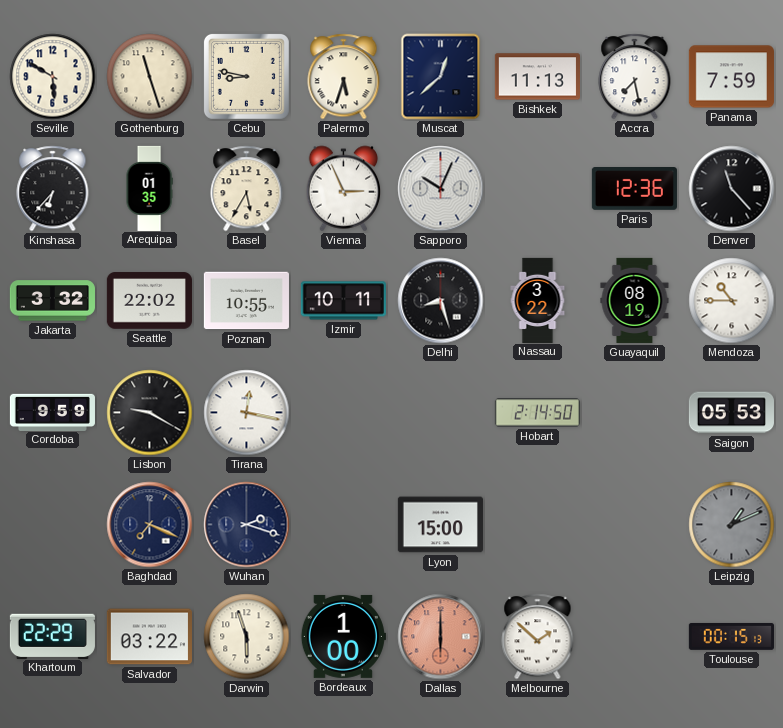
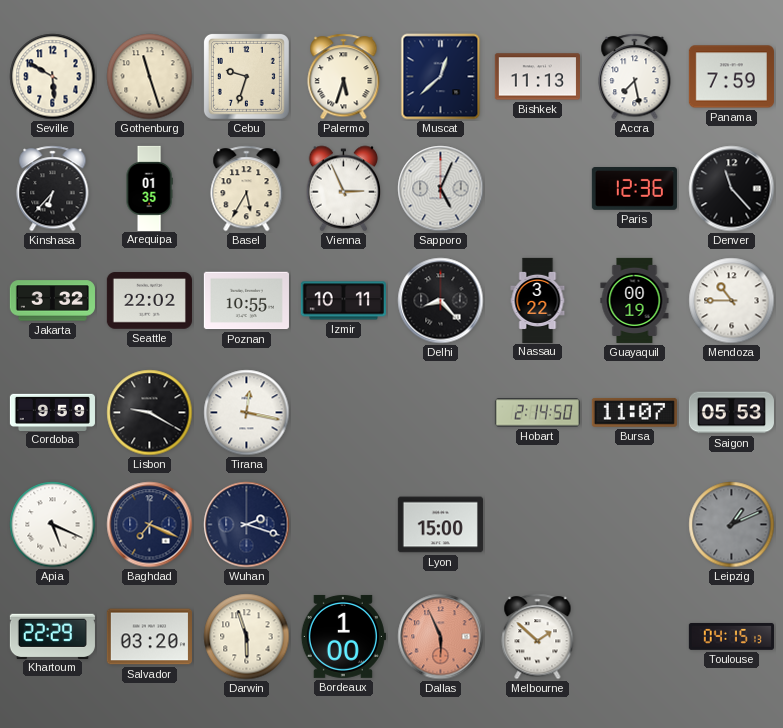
Cebu: 8:47 -> 9:33 (246, 76)
Sapporo: 10:04 -> 5:04 (441, 189)
Delhi: 8:27 -> 8:23 (441, 301)
Guayaquil: 08:19 -> 00:19 (635, 300)
Bursa: none -> 11:07 (634, 413)
Apia: none -> 5:19 (53, 525)
Salvador: 03:22 -> 03:20 (149, 637)
Dallas: 6:00 -> 5:56 (441, 637)
Toulouse: 00:15 -> 04:15 (731, 636)
